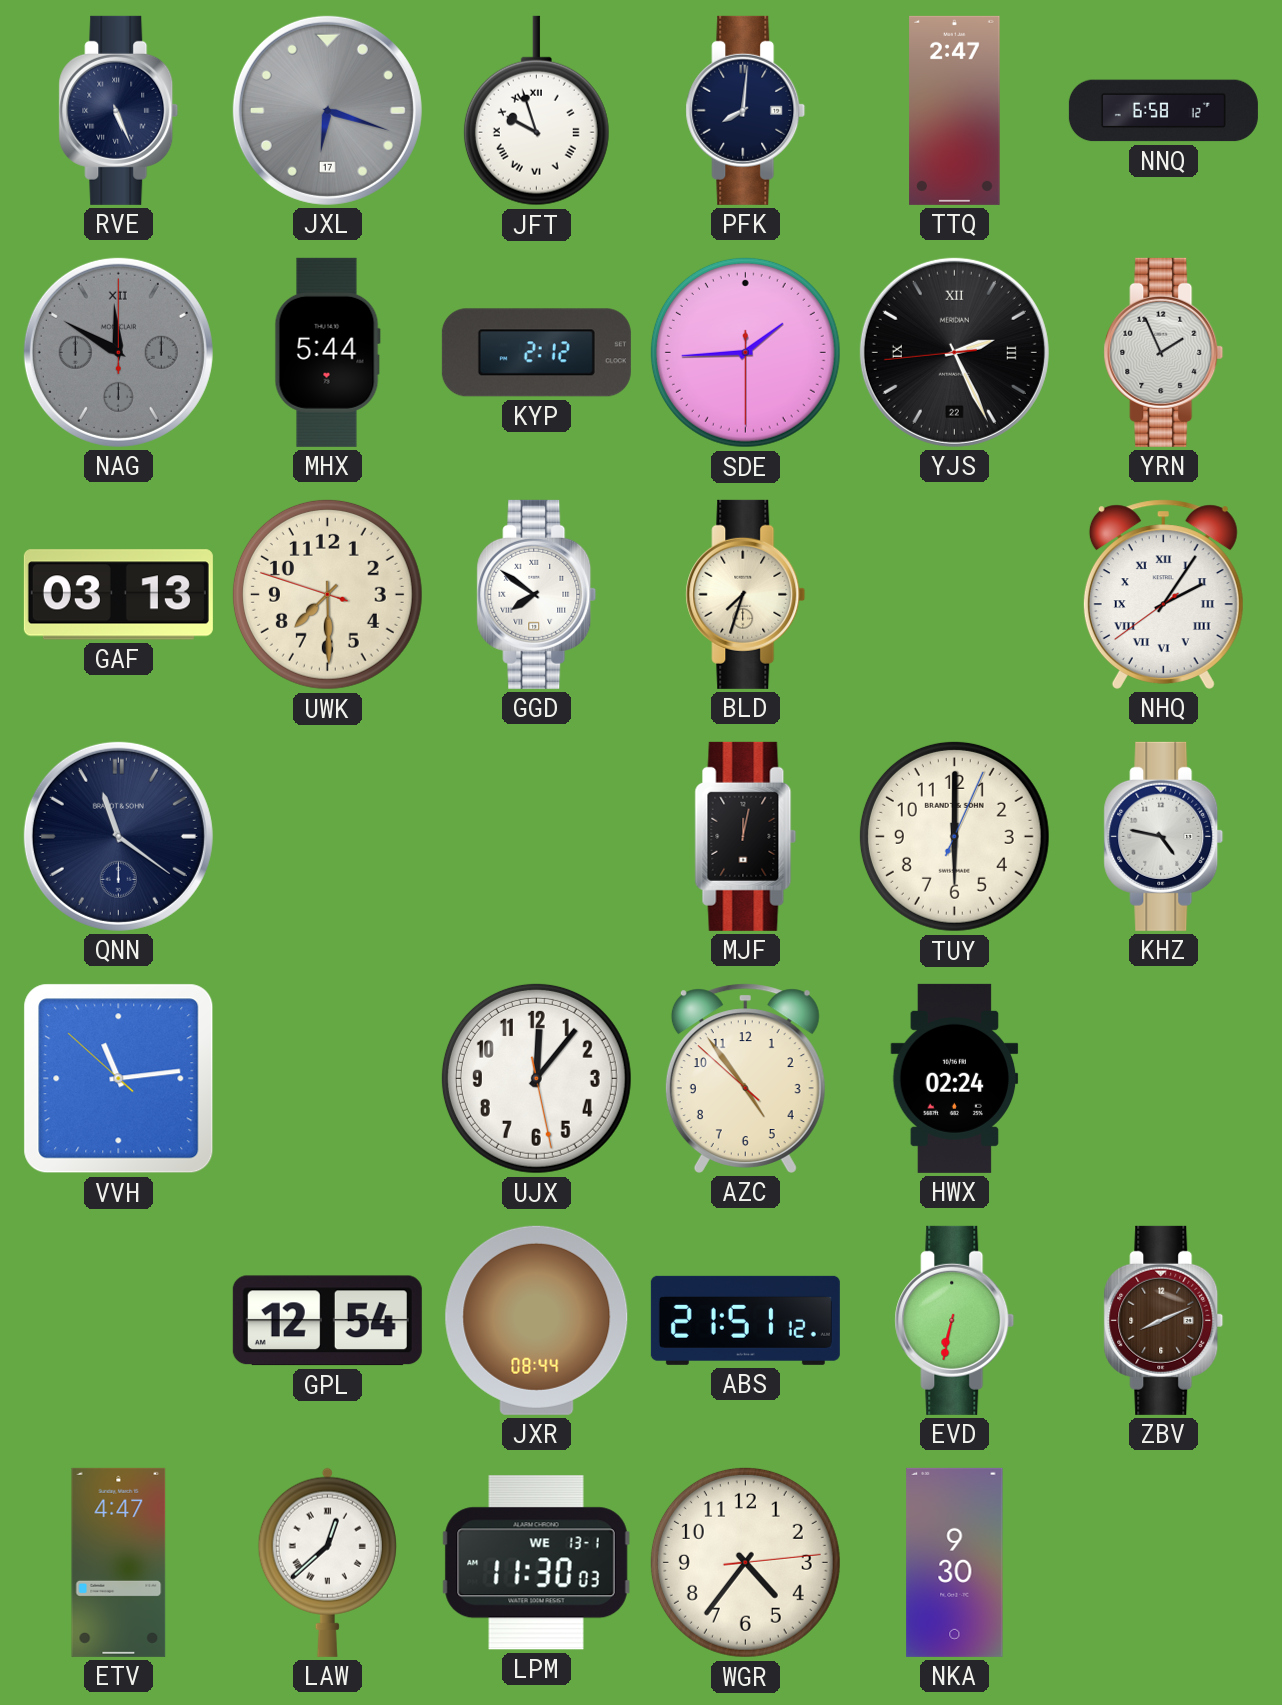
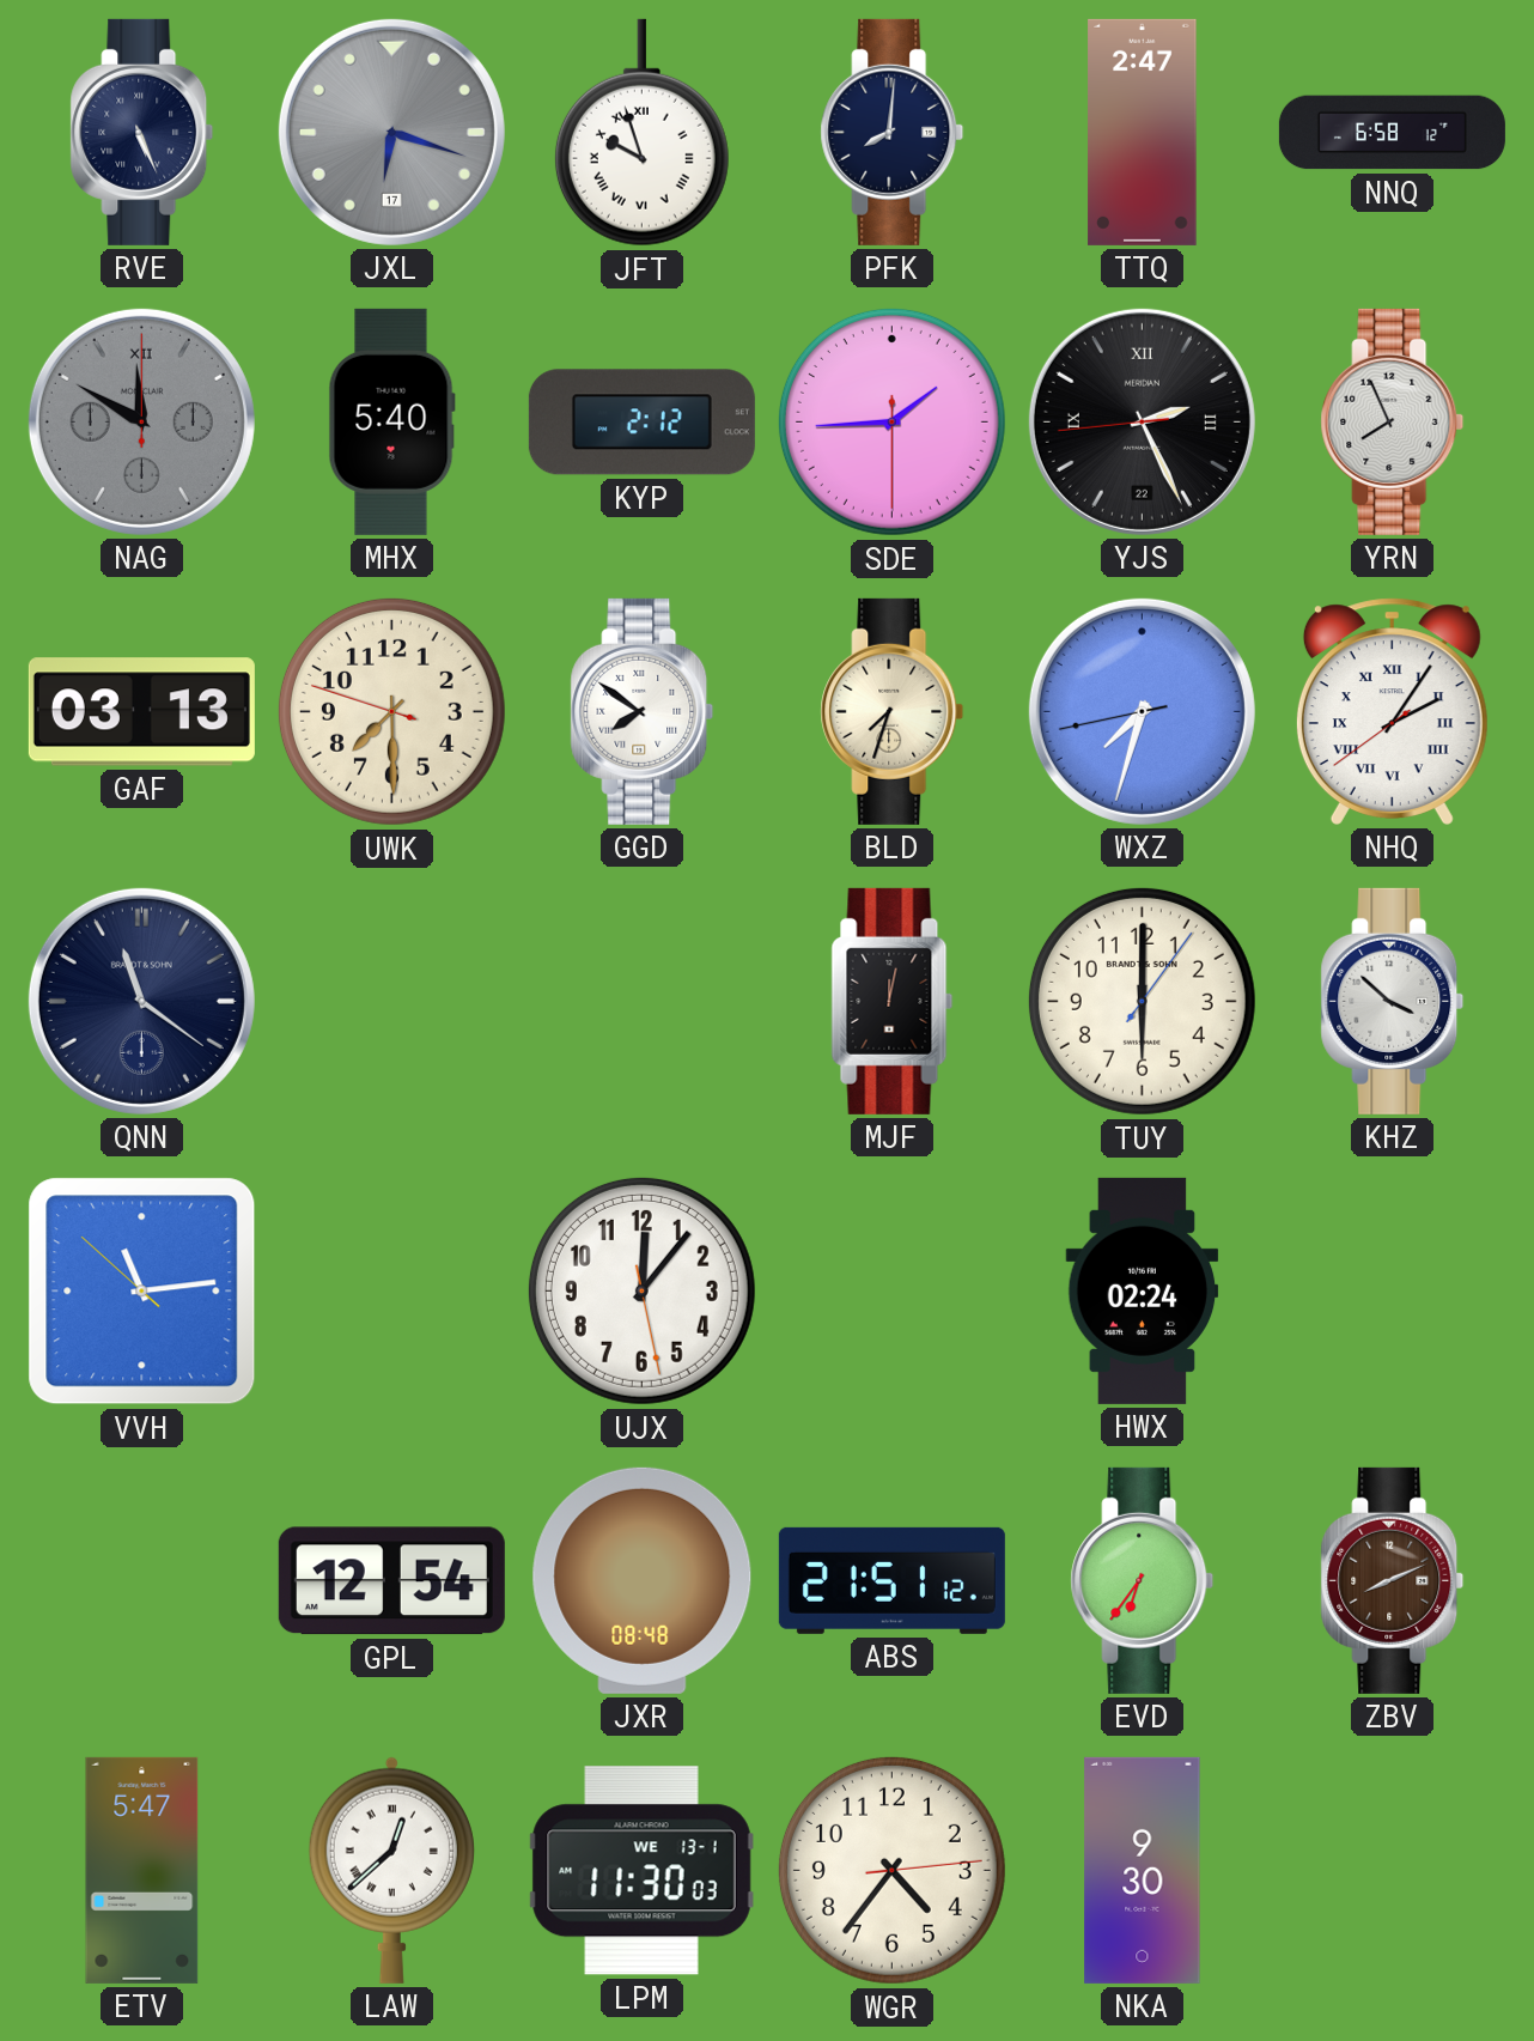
MHX: 5:44 -> 5:40 (391, 421)
YRN: 1:56 -> 7:56 (1393, 421)
WXZ: none -> 7:32 (1142, 711)
TUY: 6:00:04 -> 6:00:06 (1142, 1001)
KHZ: 4:47 -> 3:52 (1393, 1001)
AZC: 4:53 -> none (745, 1078)
JXR: 08:44 -> 08:48 (643, 1580)
EVD: 6:32 -> 6:36 (1143, 1580)
ETV: 4:47 -> 5:47 (142, 1870)
